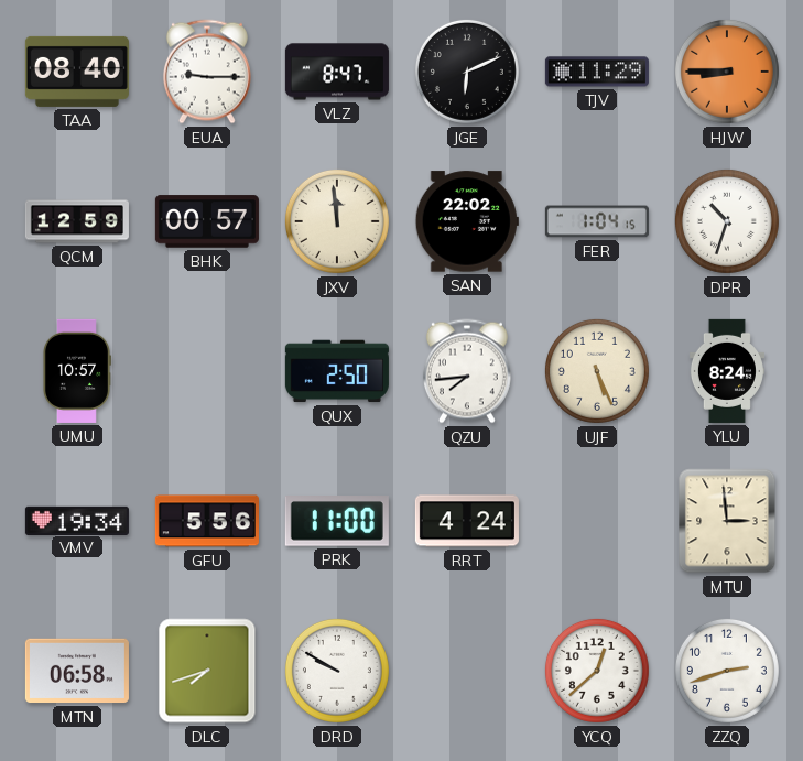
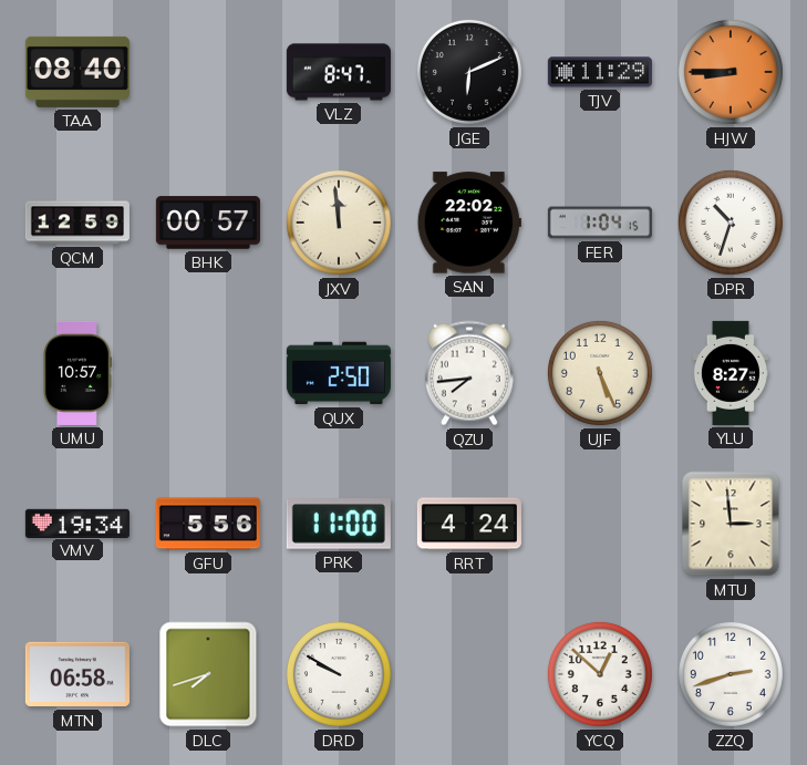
EUA: 9:15 -> none (207, 72)
YLU: 8:24 -> 8:27 (731, 373)
YCQ: 12:38 -> 12:52 (600, 674)
